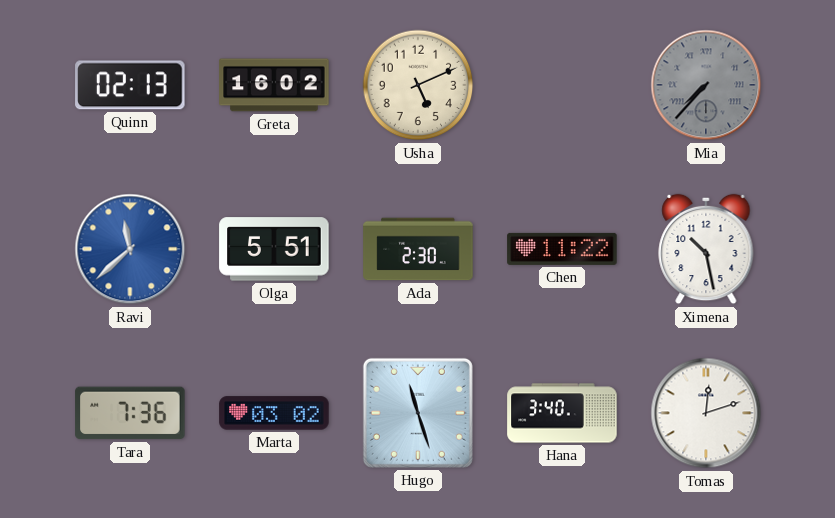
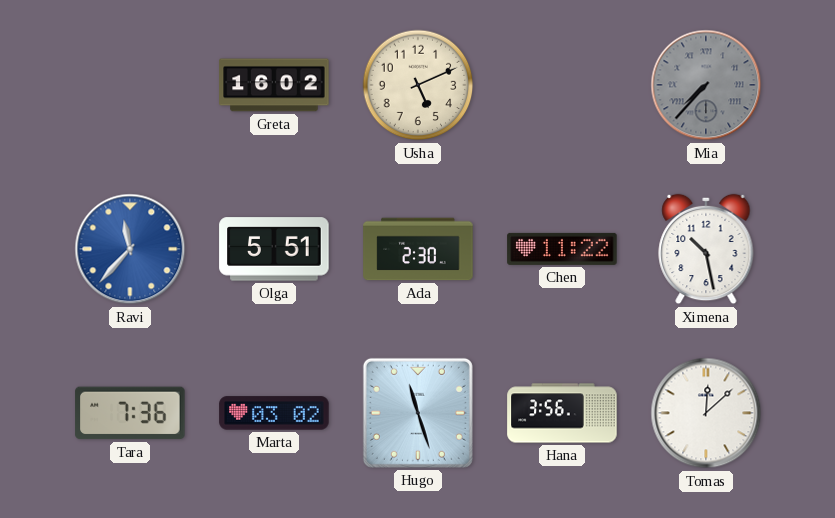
Quinn: 02:13 -> none (130, 85)
Ravi: 11:38 -> 11:37 (130, 249)
Hana: 3:40 -> 3:56 (562, 413)
Tomas: 12:12 -> 12:08 (706, 413)
